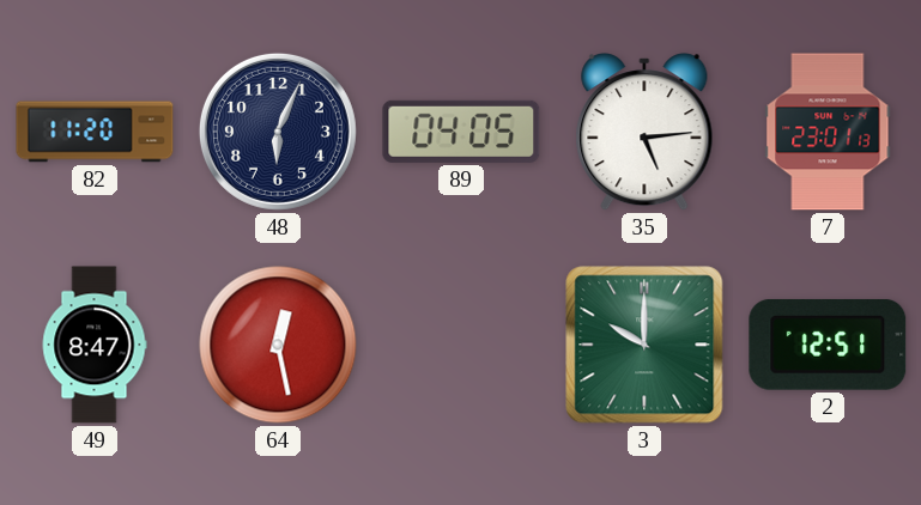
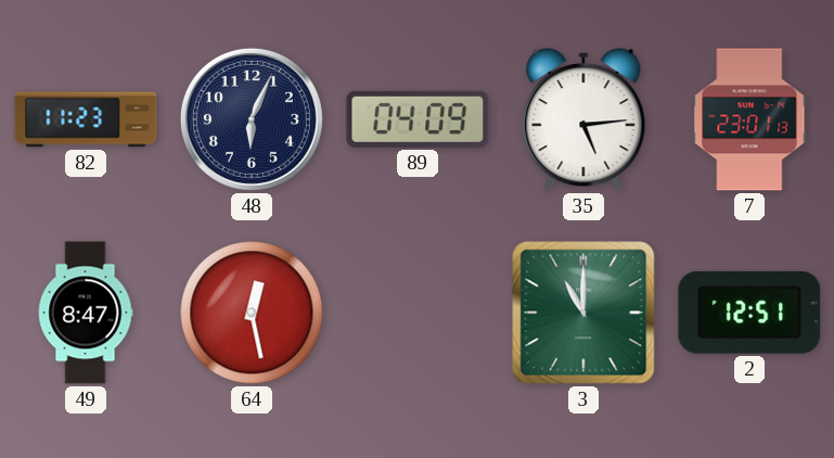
82: 11:20 -> 11:23 (86, 119)
89: 04:05 -> 04:09 (418, 119)
3: 10:00 -> 11:00 (583, 313)
